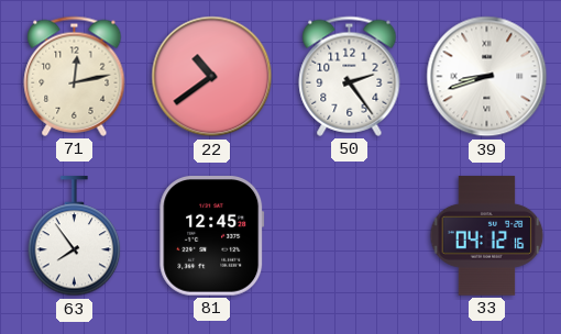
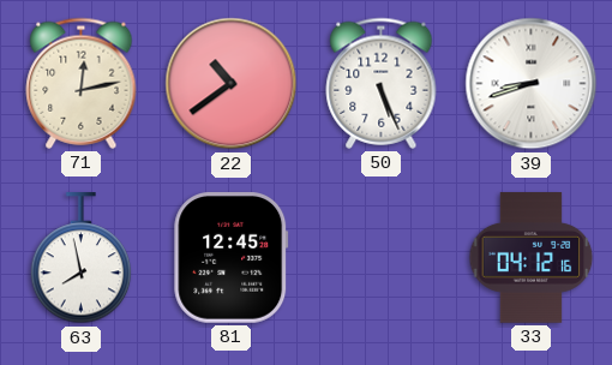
50: 2:24 -> 5:26 (382, 83)
63: 7:54 -> 7:58 (82, 258)
